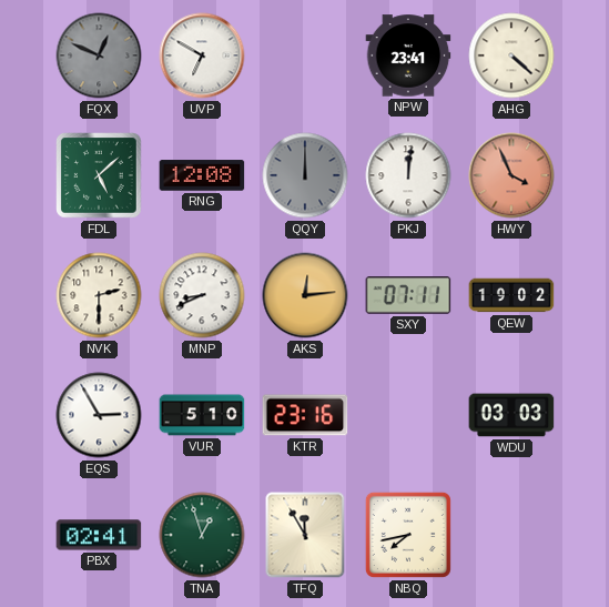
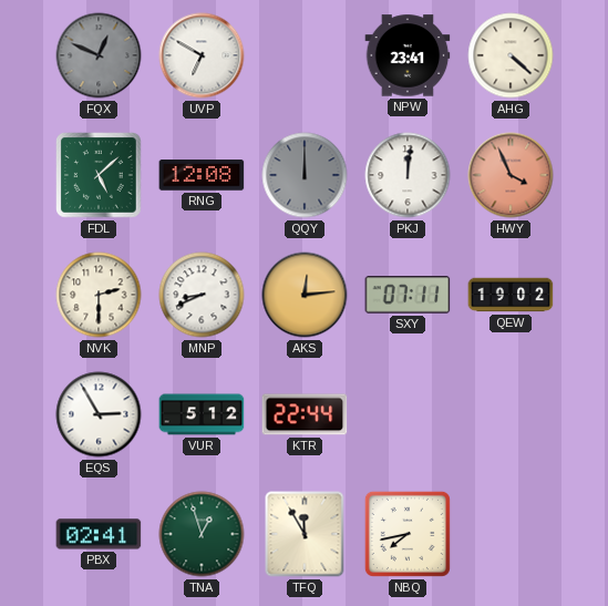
VUR: 5:10 -> 5:12 (202, 414)
KTR: 23:16 -> 22:44 (305, 414)
WDU: 03:03 -> none (511, 415)
